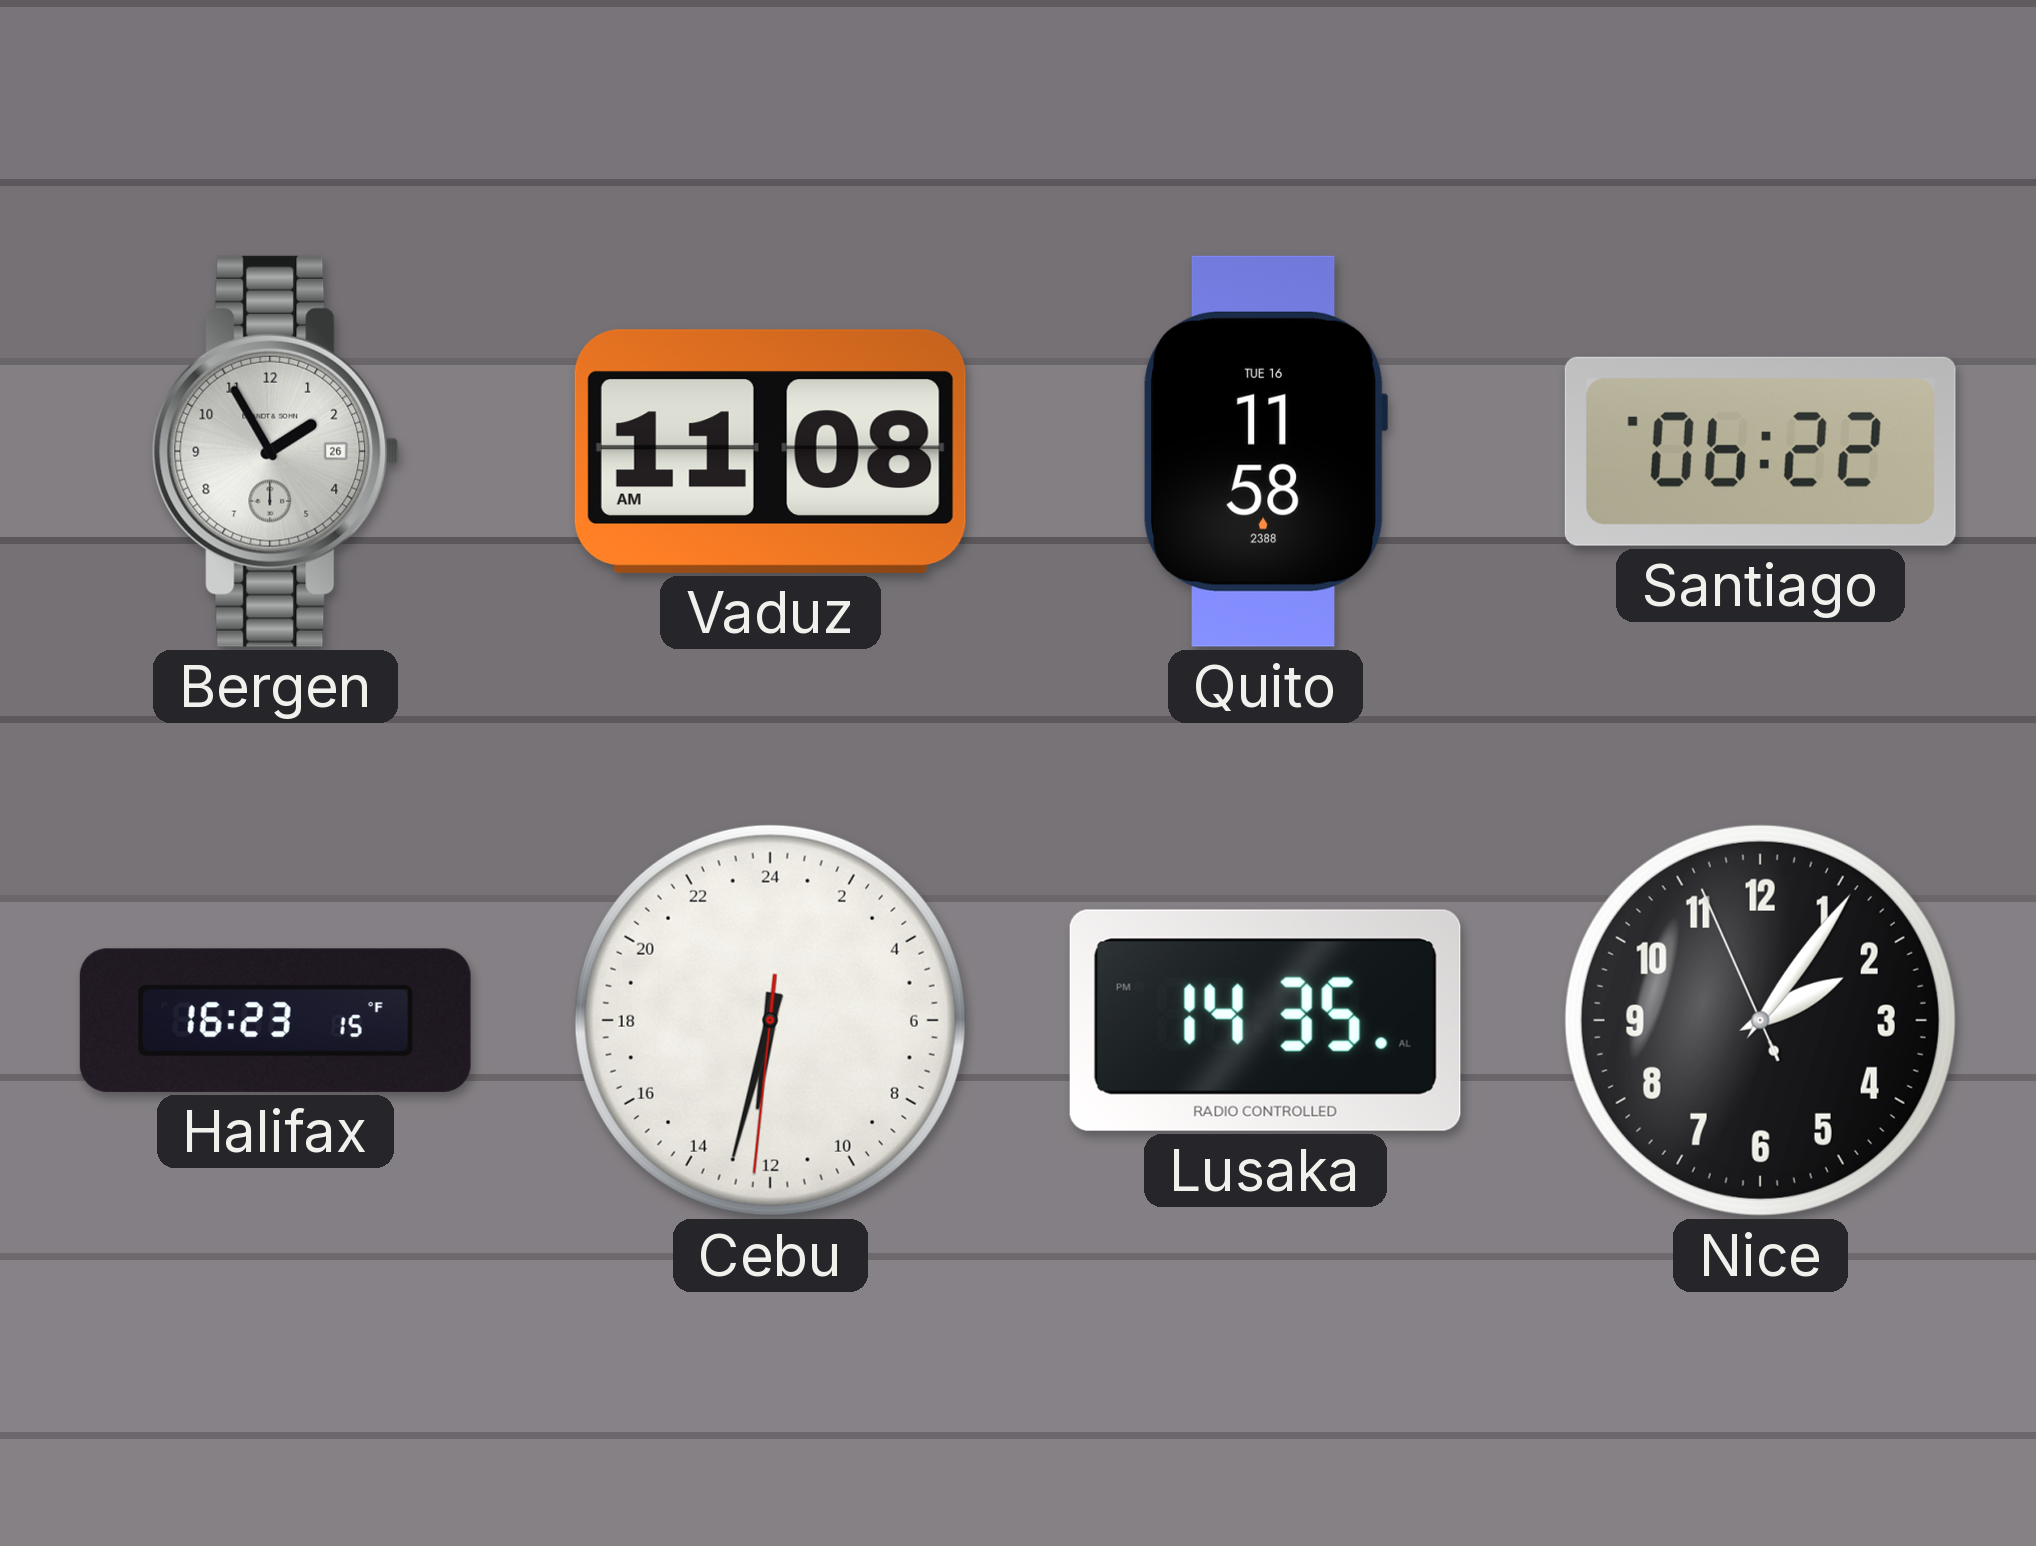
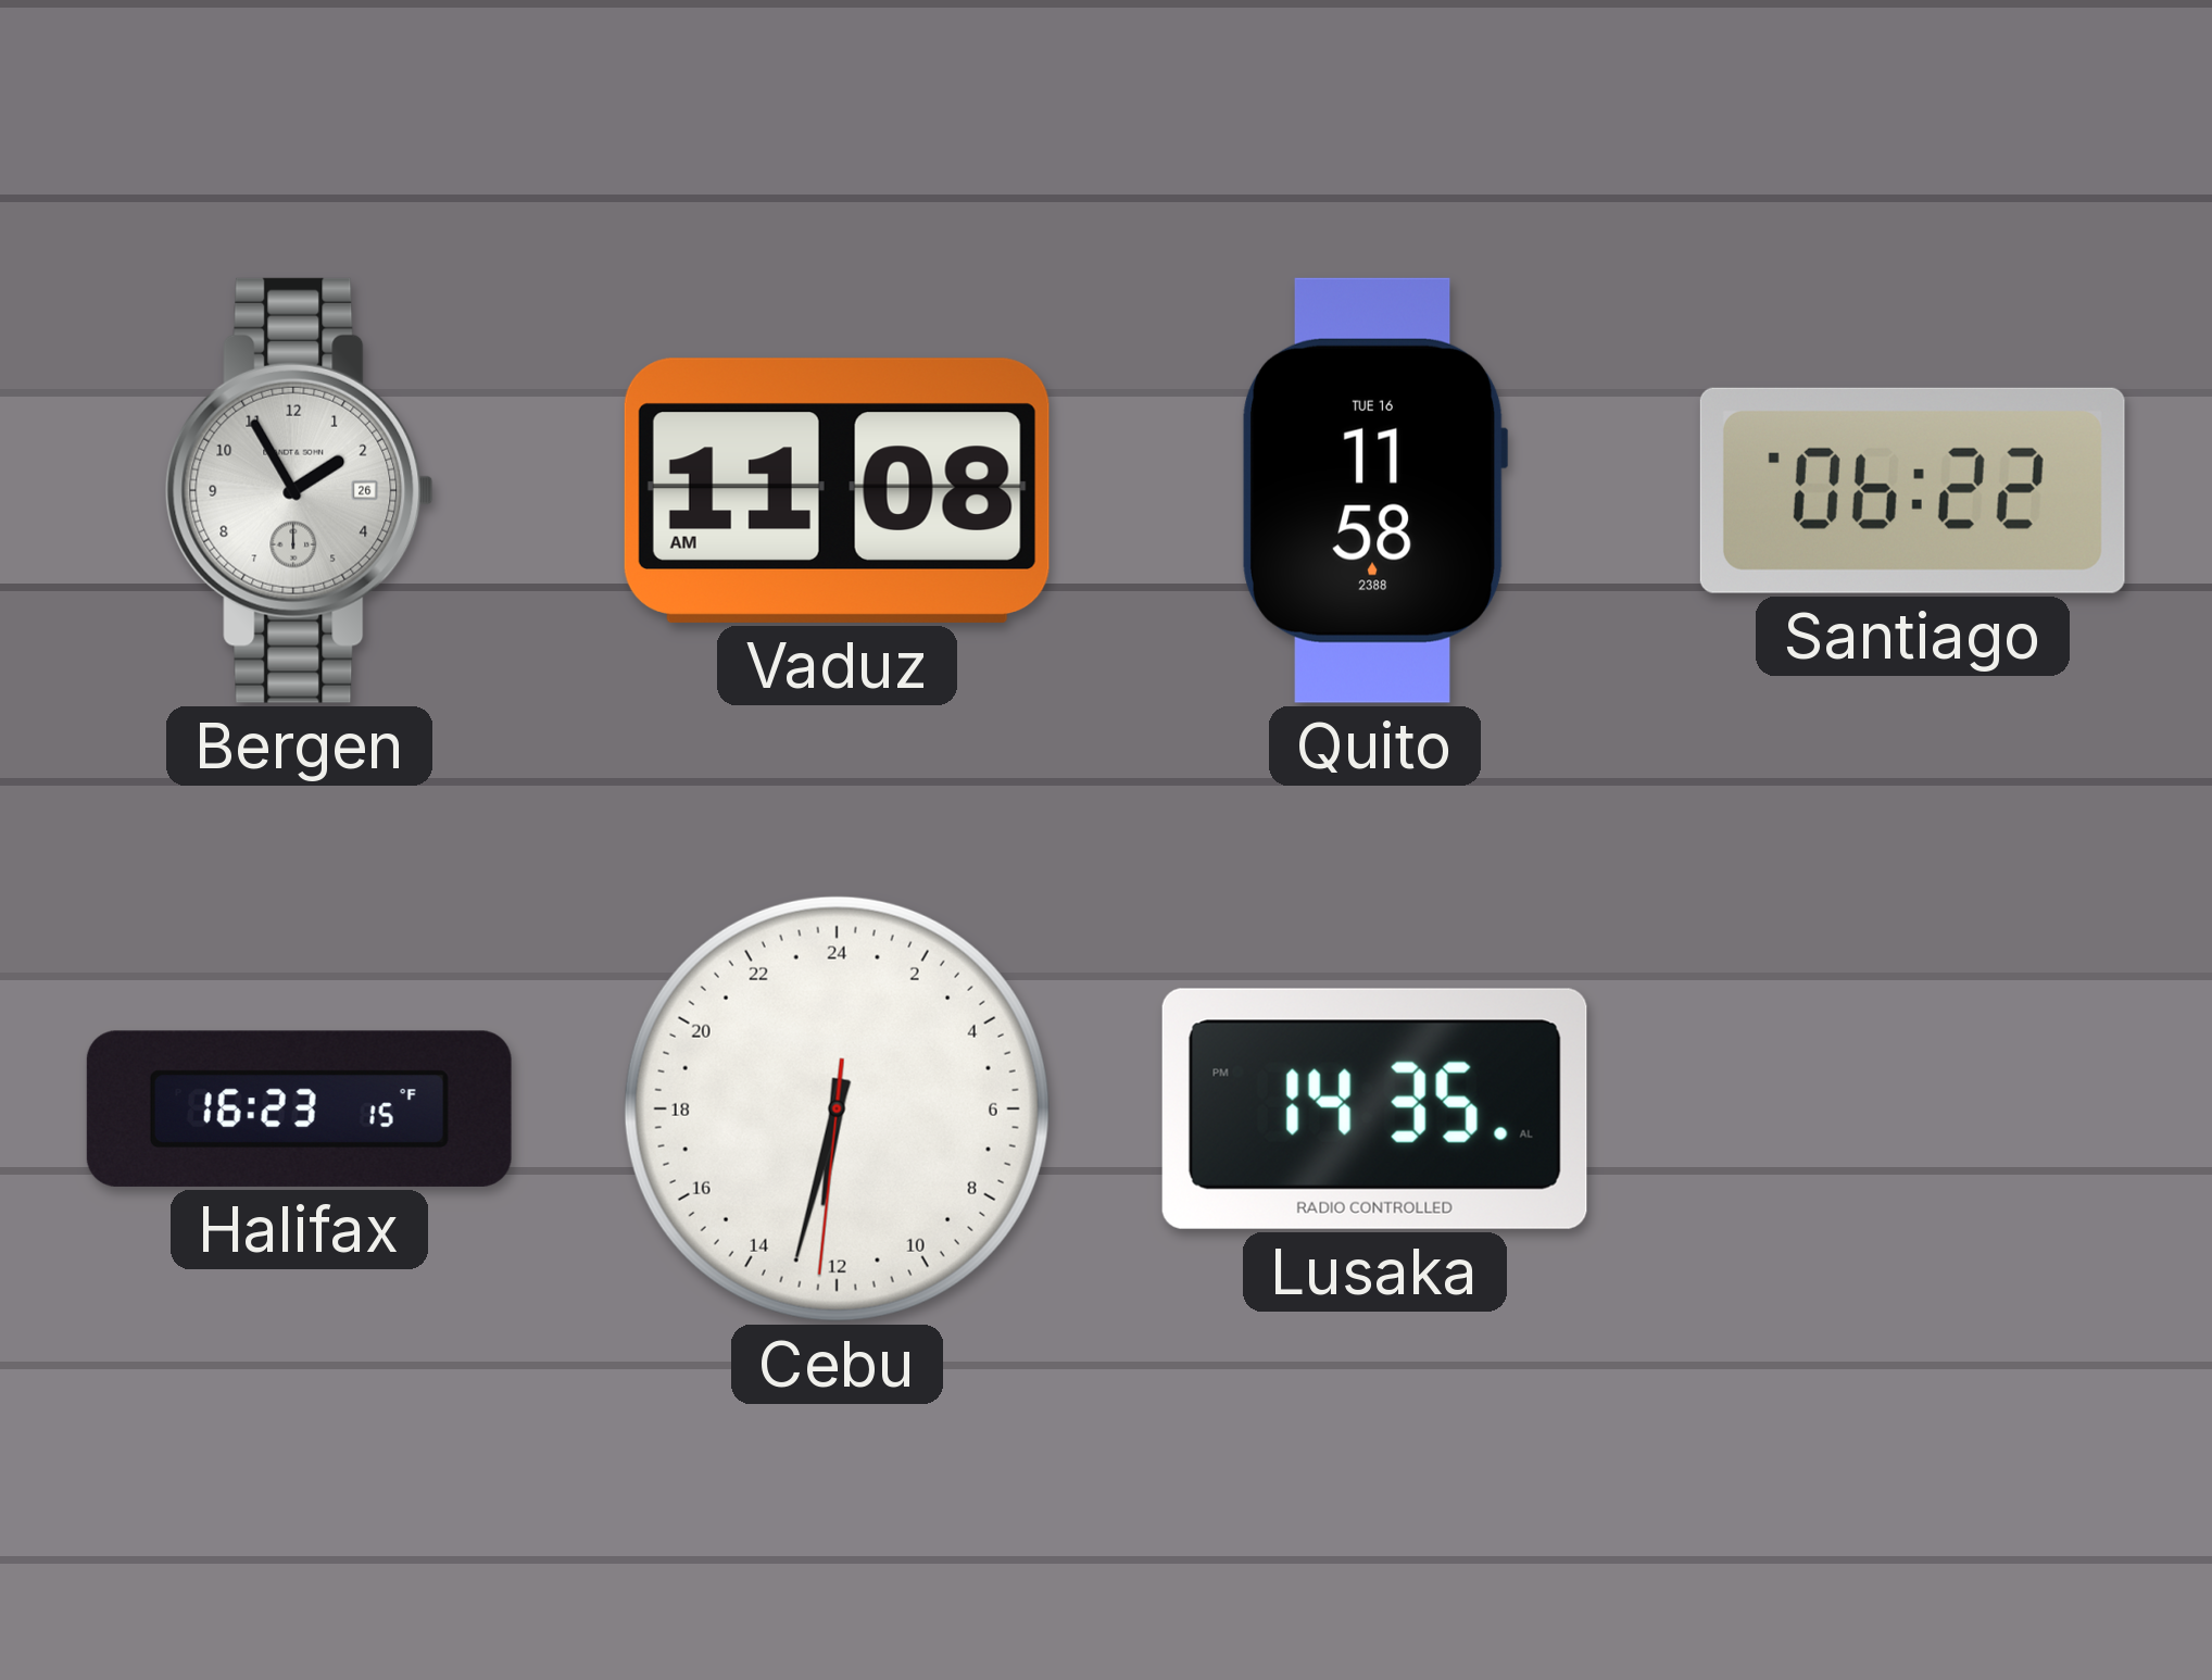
Nice: 2:05 -> none (1760, 1020)
